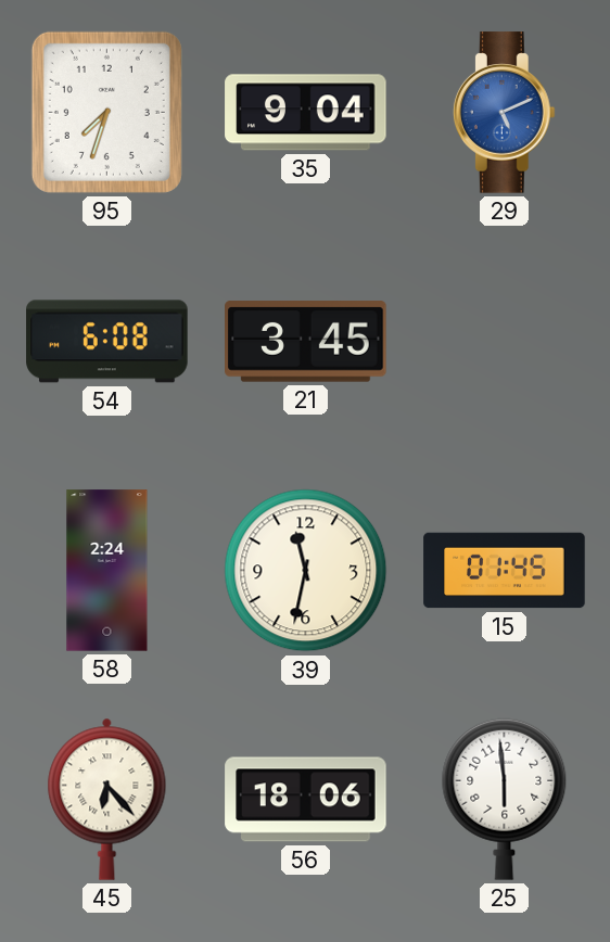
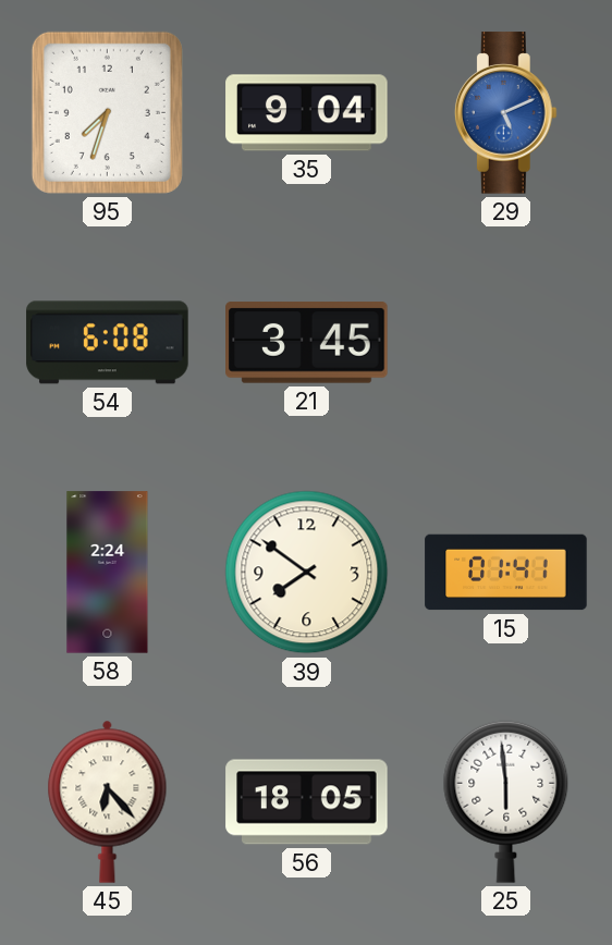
39: 11:32 -> 7:51 (307, 573)
15: 01:45 -> 01:41 (506, 573)
56: 18:06 -> 18:05 (307, 802)
